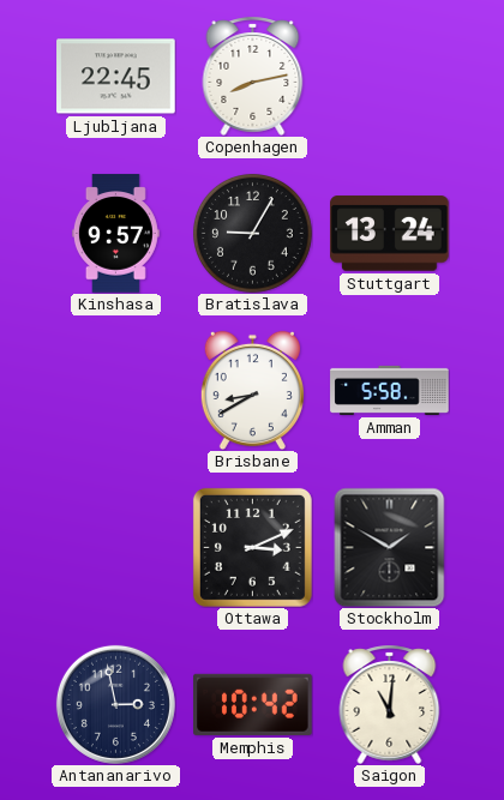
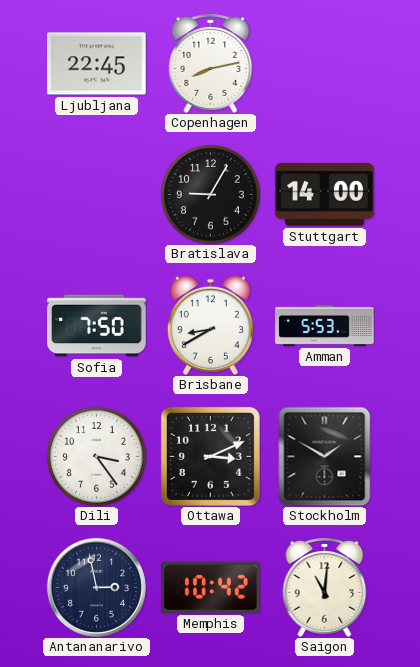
Kinshasa: 9:57 -> none (115, 234)
Stuttgart: 13:24 -> 14:00 (325, 195)
Sofia: none -> 7:50 (97, 326)
Amman: 5:58 -> 5:53 (325, 325)
Dili: none -> 3:24 (97, 457)
